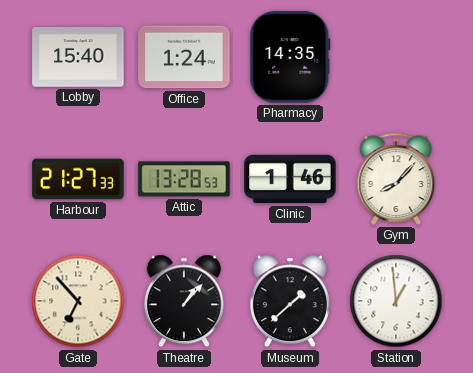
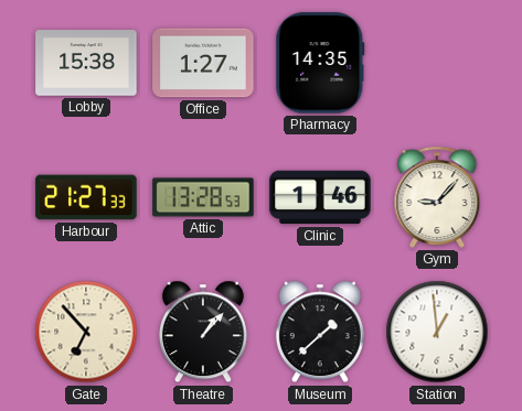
Lobby: 15:40 -> 15:38 (86, 63)
Office: 1:24 -> 1:27 (203, 63)
Gym: 8:07 -> 9:07 (437, 197)
